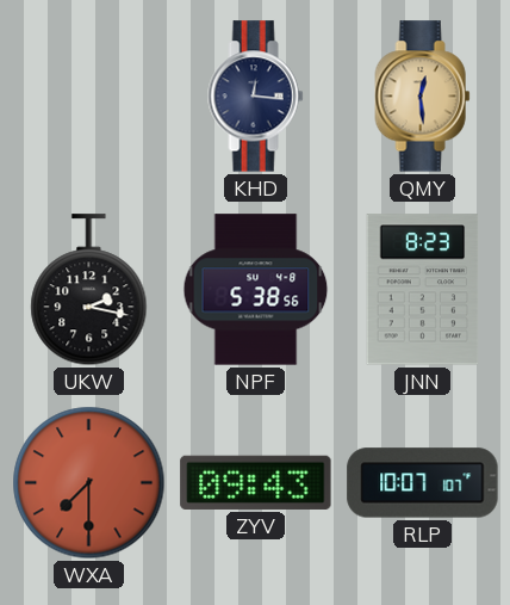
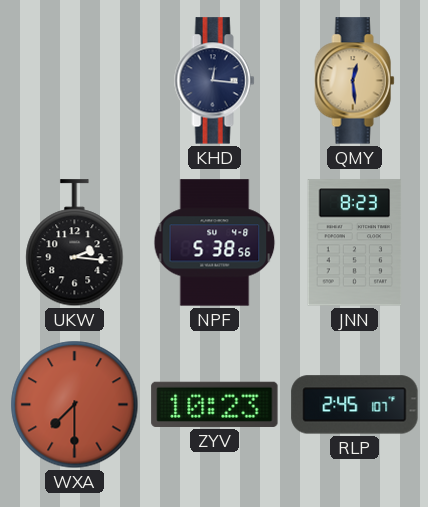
UKW: 2:17 -> 2:16 (75, 243)
ZYV: 09:43 -> 10:23 (215, 404)
RLP: 10:07 -> 2:45 (355, 405)
